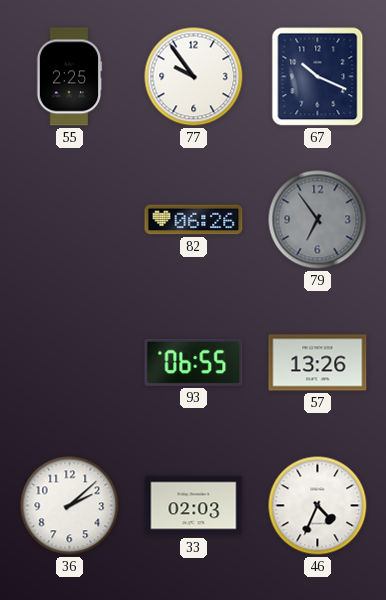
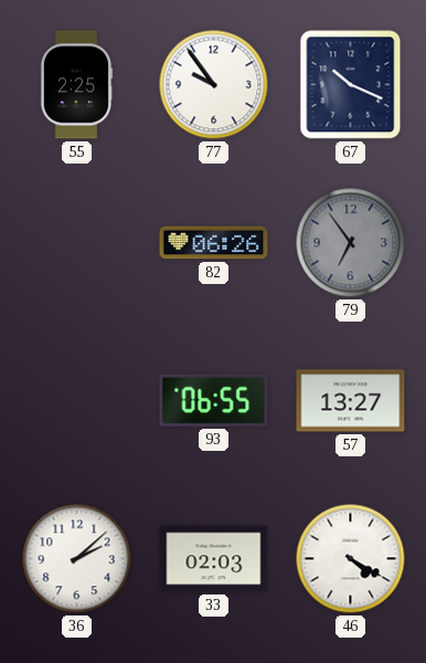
57: 13:26 -> 13:27 (351, 401)
46: 4:34 -> 4:20 (351, 559)
